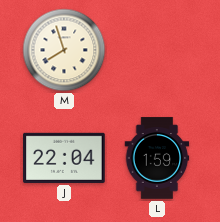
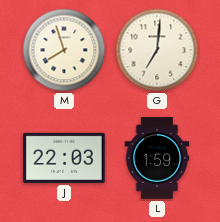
G: none -> 7:01 (157, 50)
J: 22:04 -> 22:03 (64, 158)
